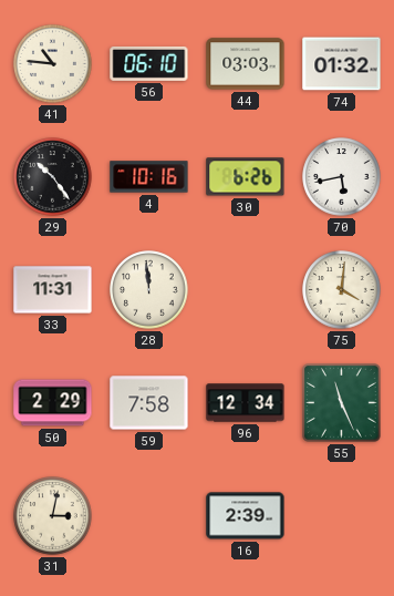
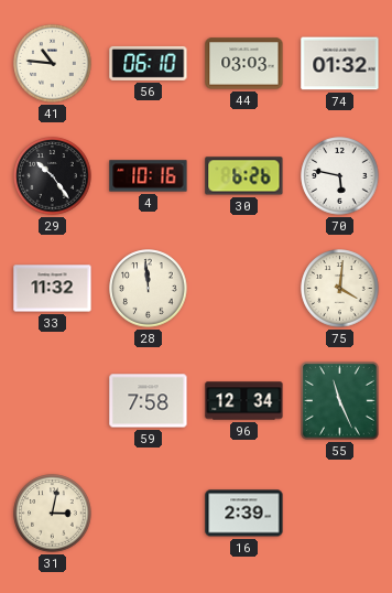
70: 5:43 -> 5:47 (340, 176)
33: 11:31 -> 11:32 (53, 289)
50: 2:29 -> none (53, 403)
